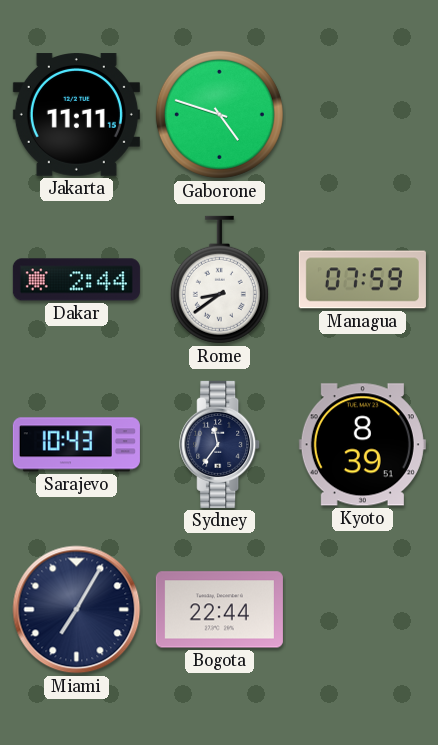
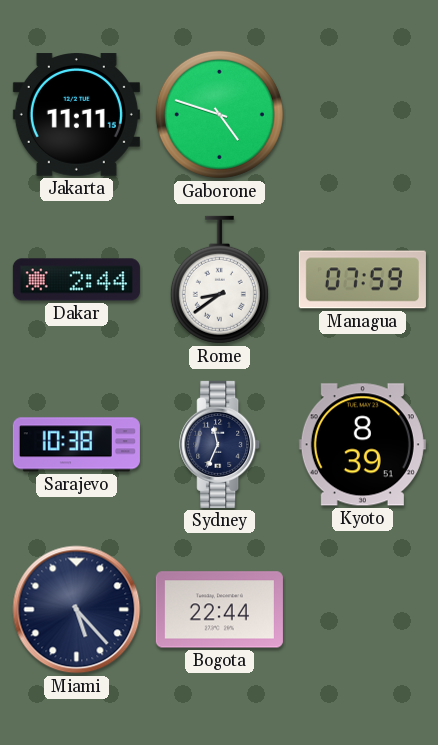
Sarajevo: 10:43 -> 10:38 (76, 445)
Sydney: 11:36 -> 11:34 (220, 444)
Miami: 7:05 -> 5:23 (77, 610)
